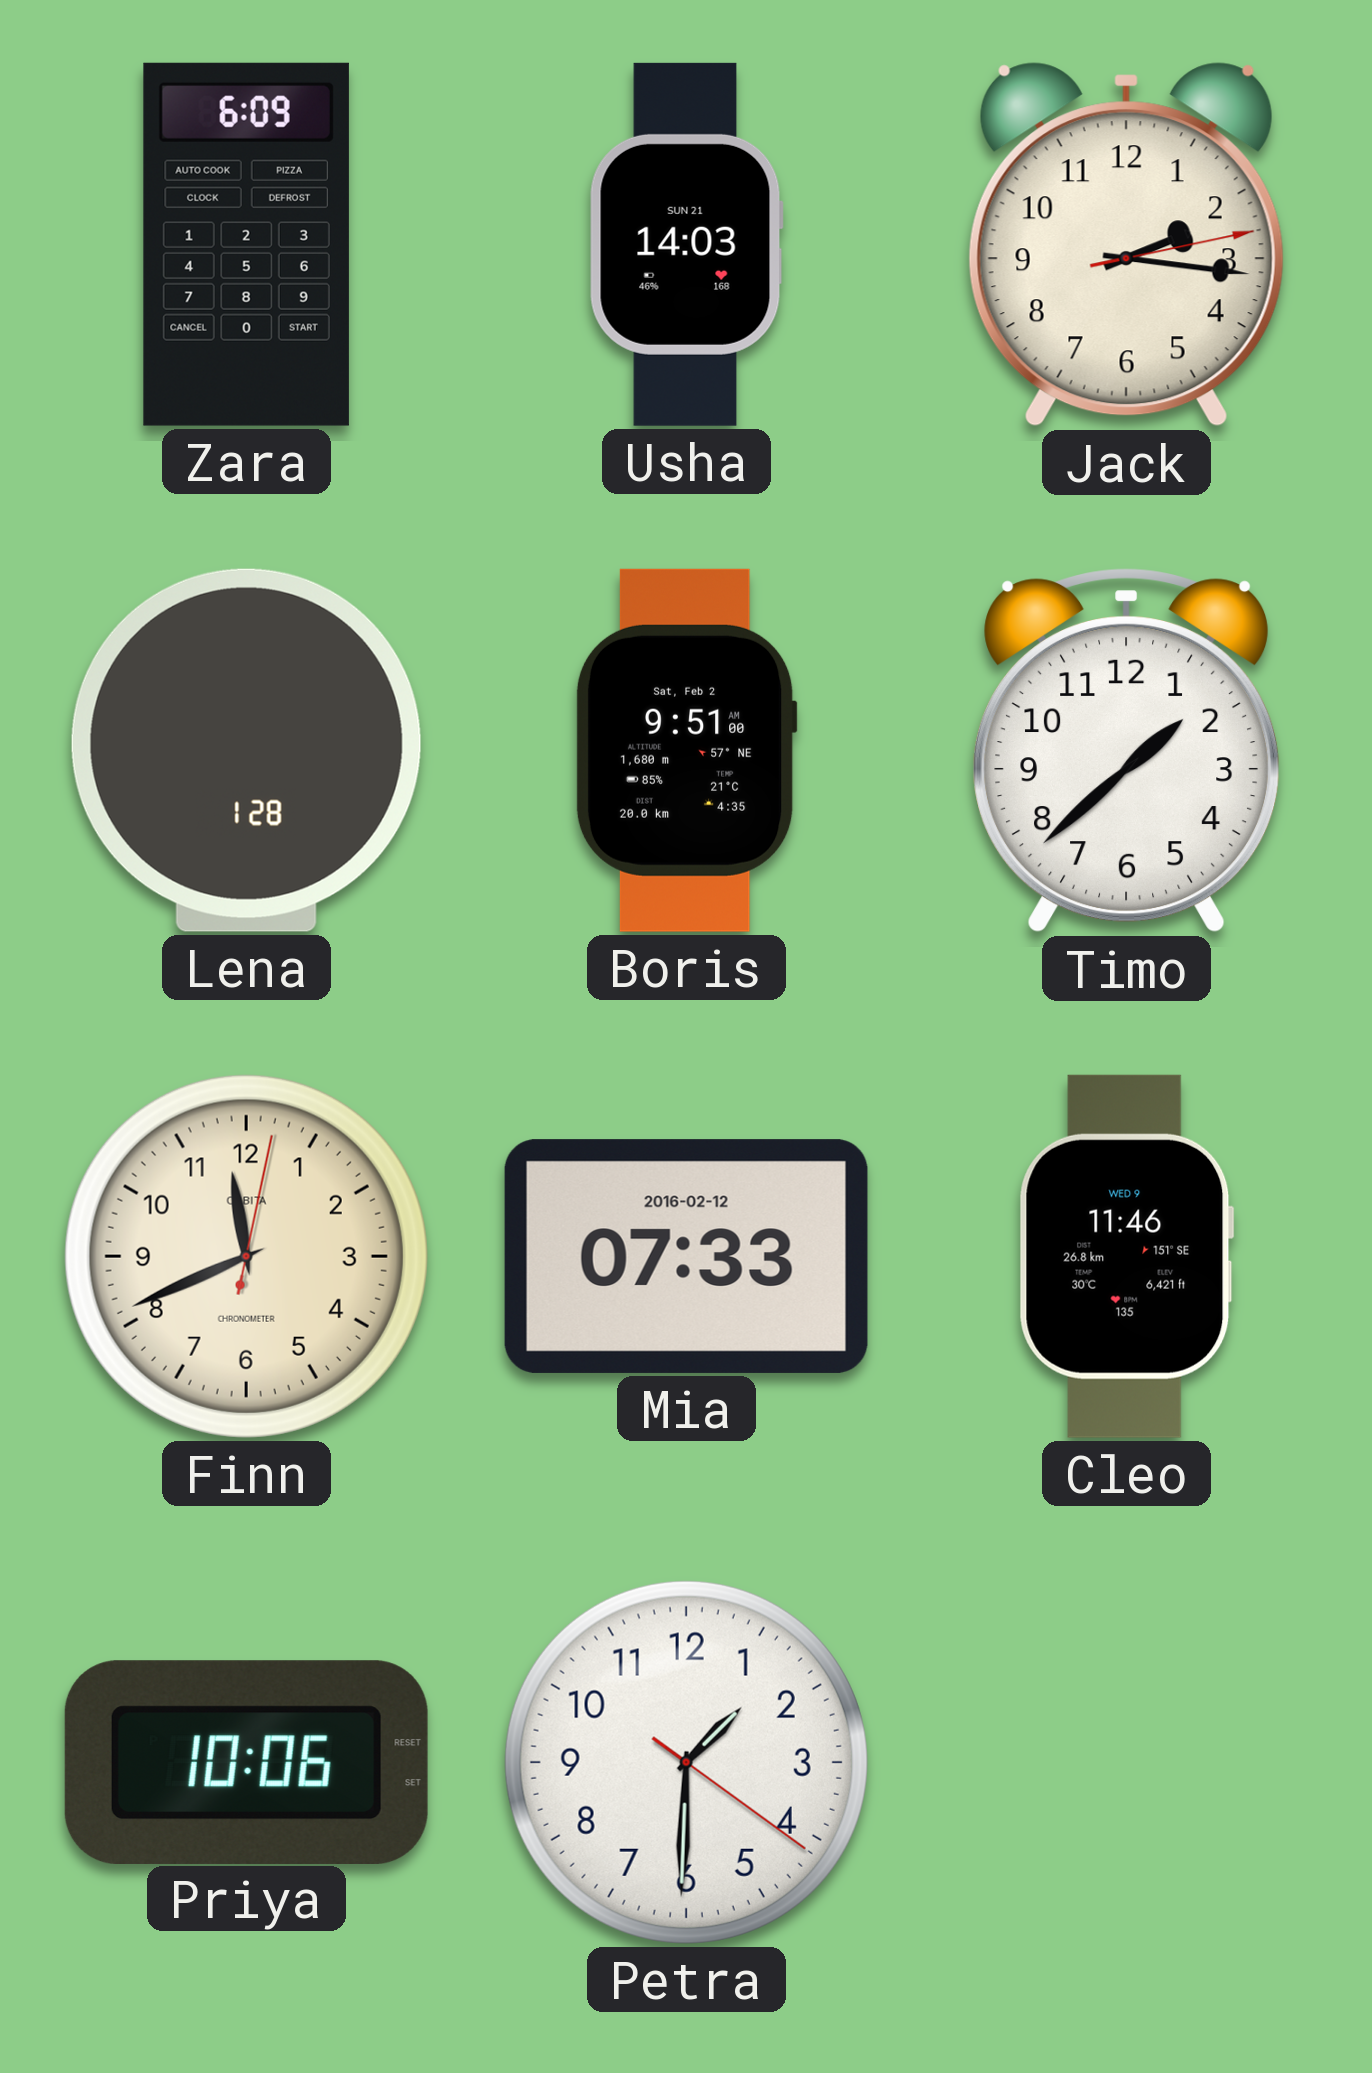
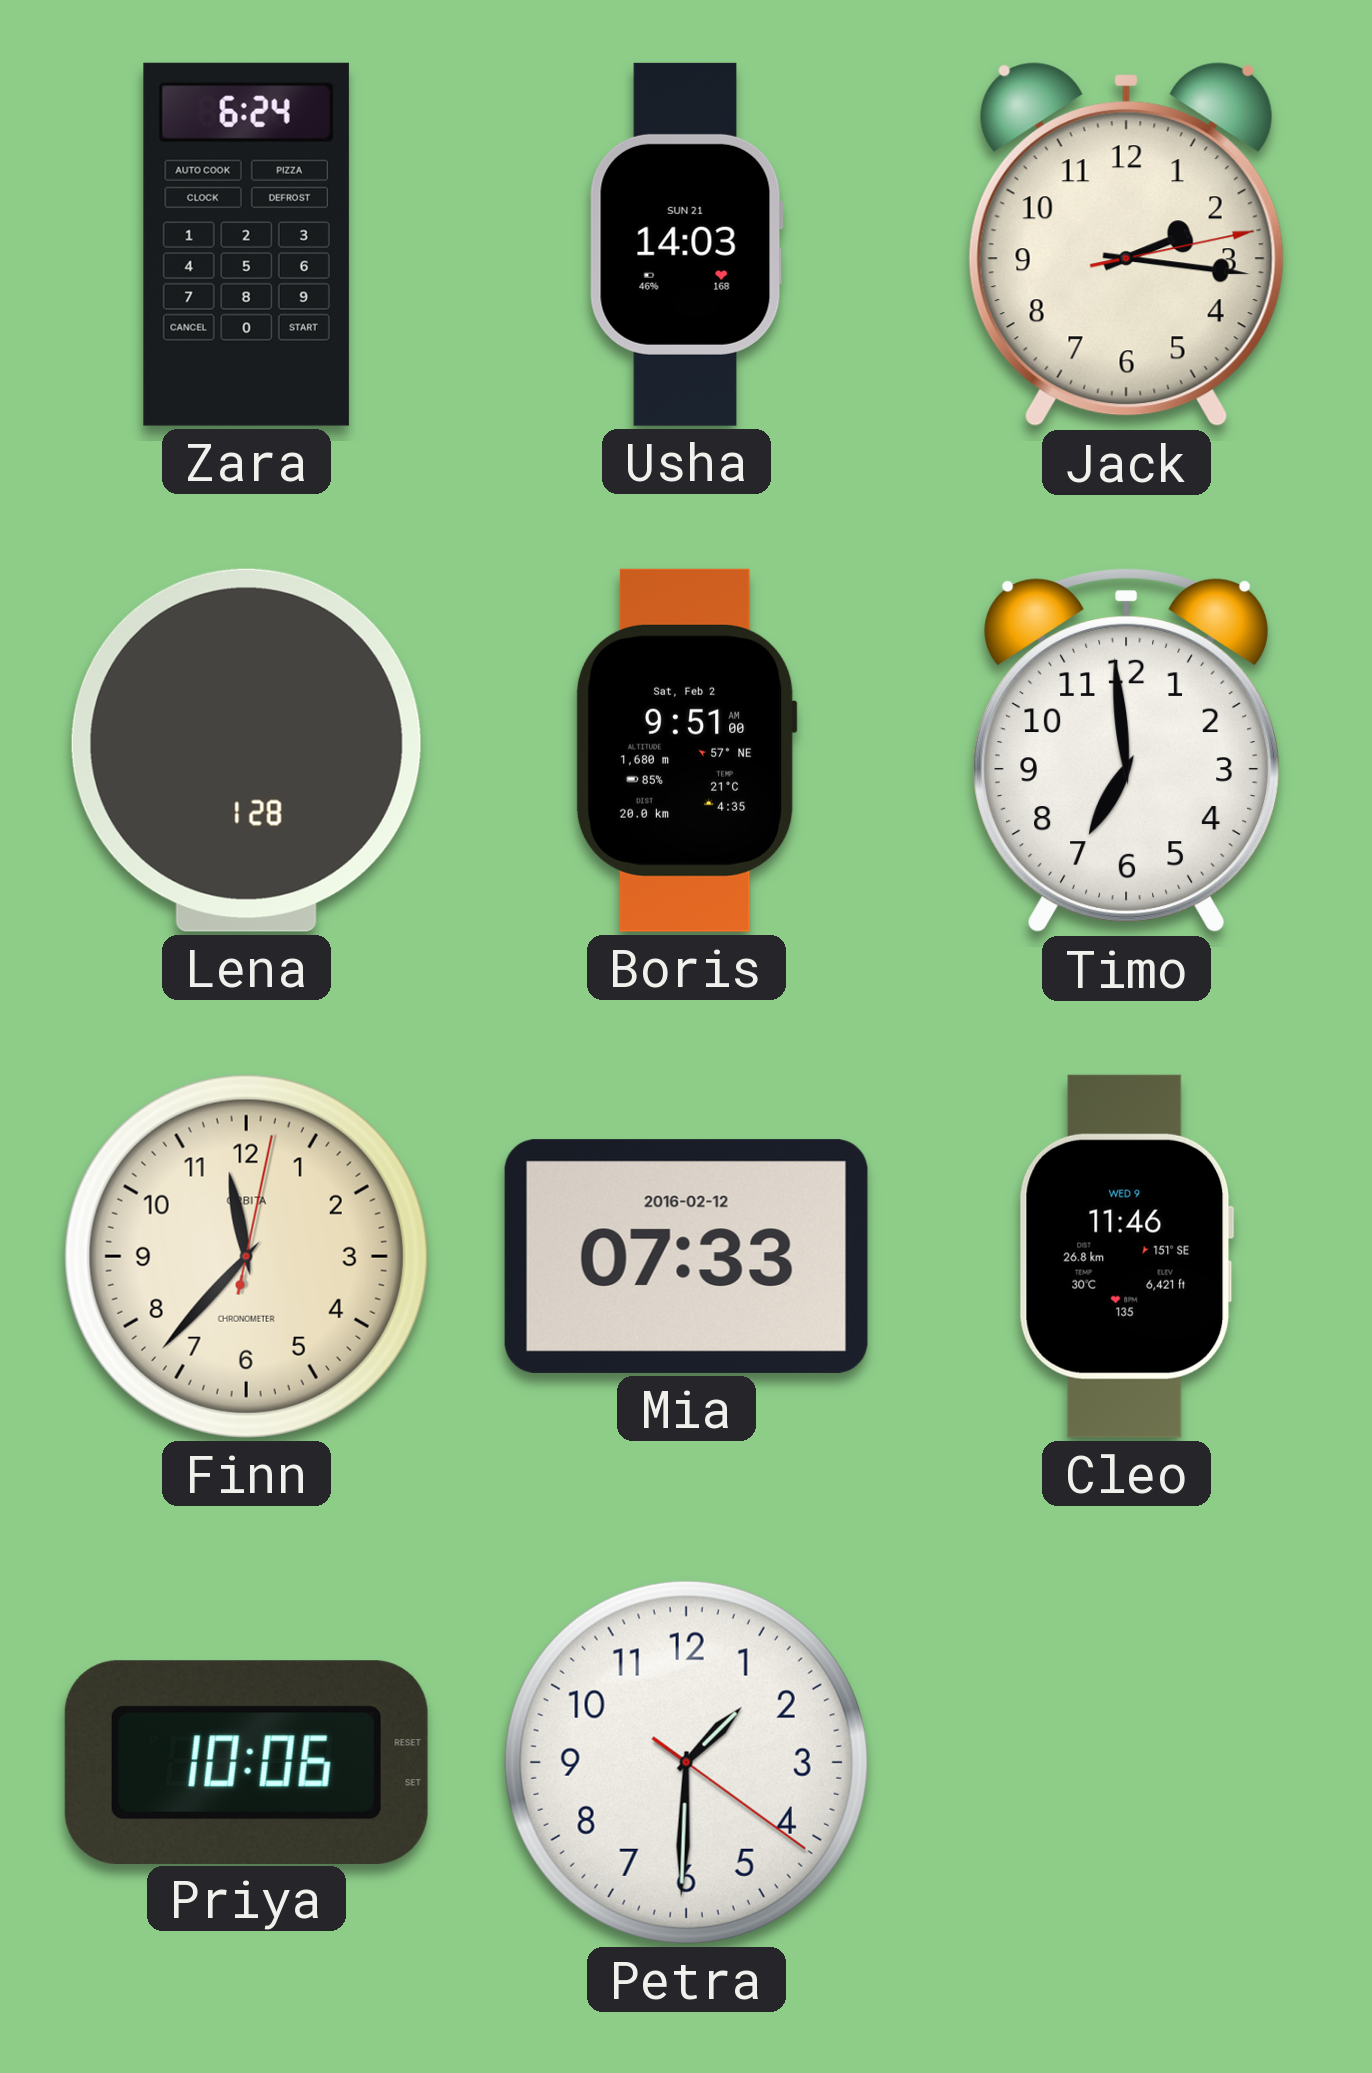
Zara: 6:09 -> 6:24 (246, 244)
Timo: 1:38 -> 6:59 (1127, 751)
Finn: 11:41 -> 11:37 (246, 1256)
